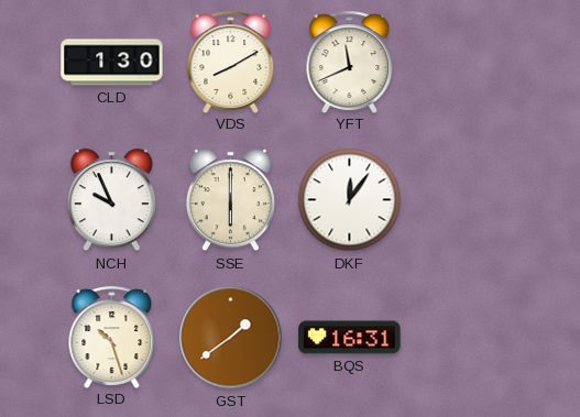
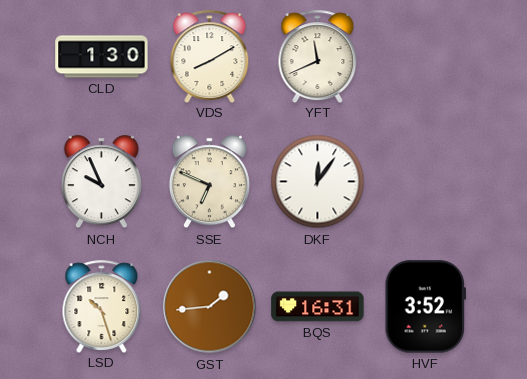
SSE: 6:00 -> 6:49 (209, 182)
GST: 1:39 -> 1:44 (210, 307)
HVF: none -> 3:52 (425, 307)
